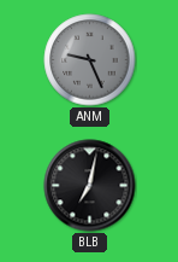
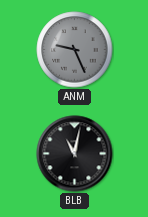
BLB: 7:02 -> 11:02 (75, 154)
